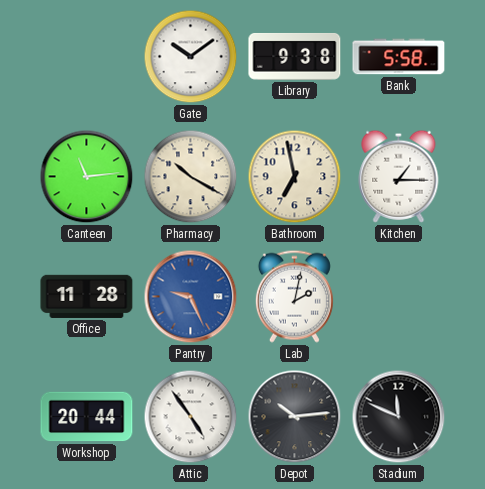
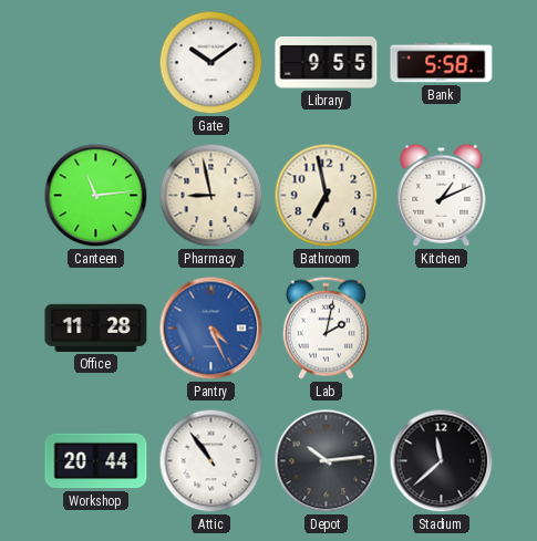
Library: 9:38 -> 9:55 (327, 62)
Pharmacy: 10:20 -> 8:58 (211, 196)
Kitchen: 1:15 -> 1:11 (442, 195)
Pantry: 9:26 -> 4:26 (211, 329)
Attic: 4:54 -> 10:54 (211, 461)
Stadium: 11:49 -> 11:38 (442, 461)
